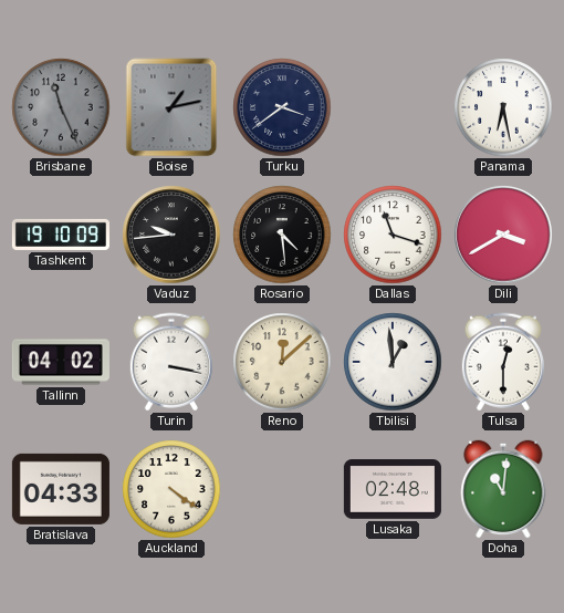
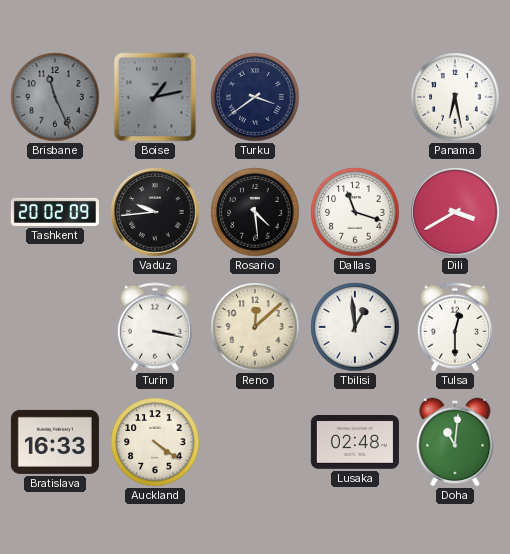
Tashkent: 19:10 -> 20:02 (55, 212)
Tallinn: 04:02 -> none (61, 362)
Bratislava: 04:33 -> 16:33 (55, 442)
